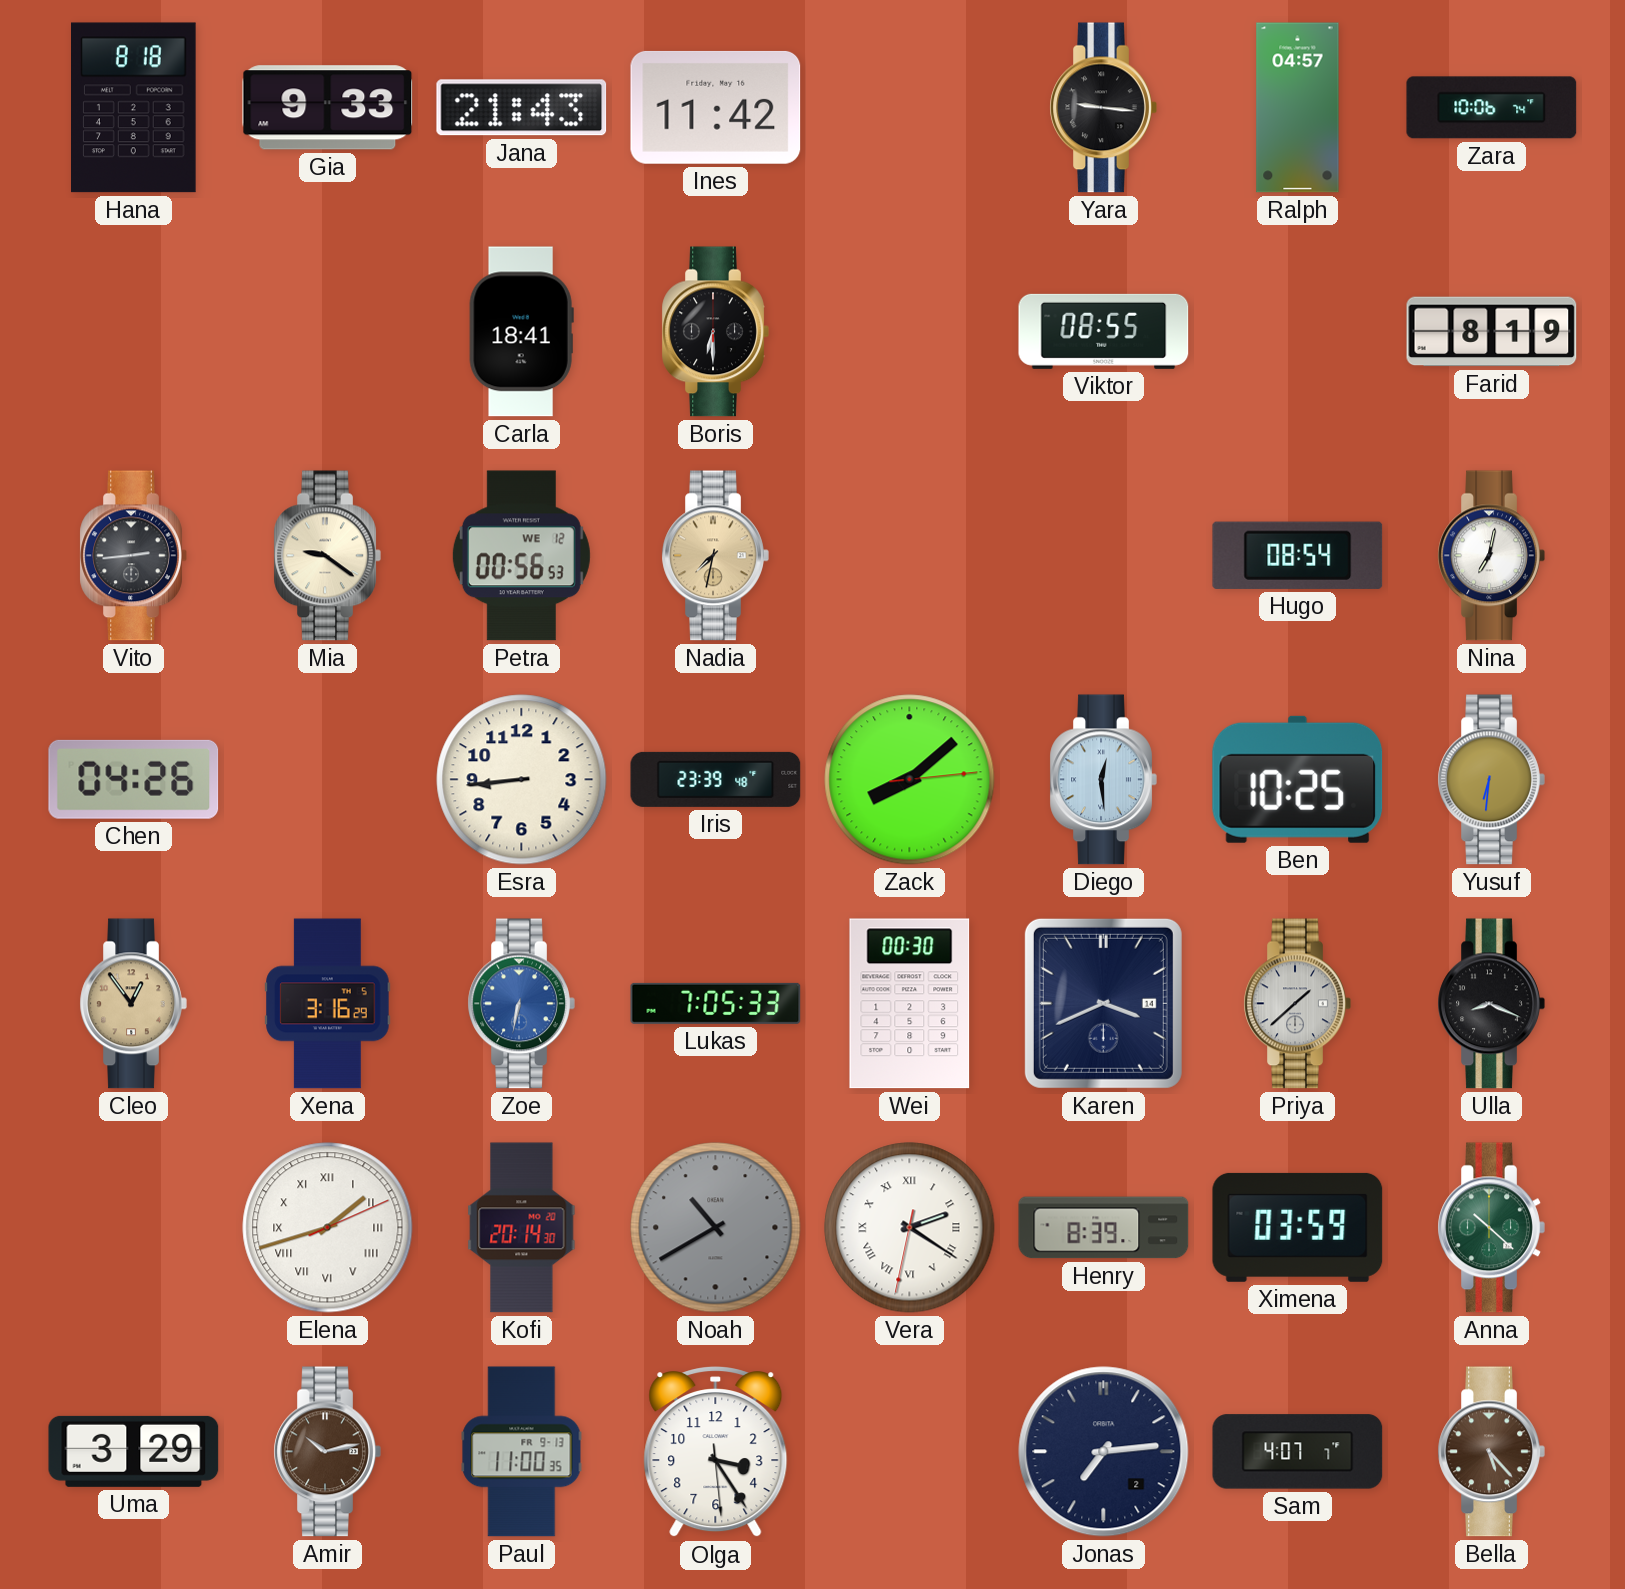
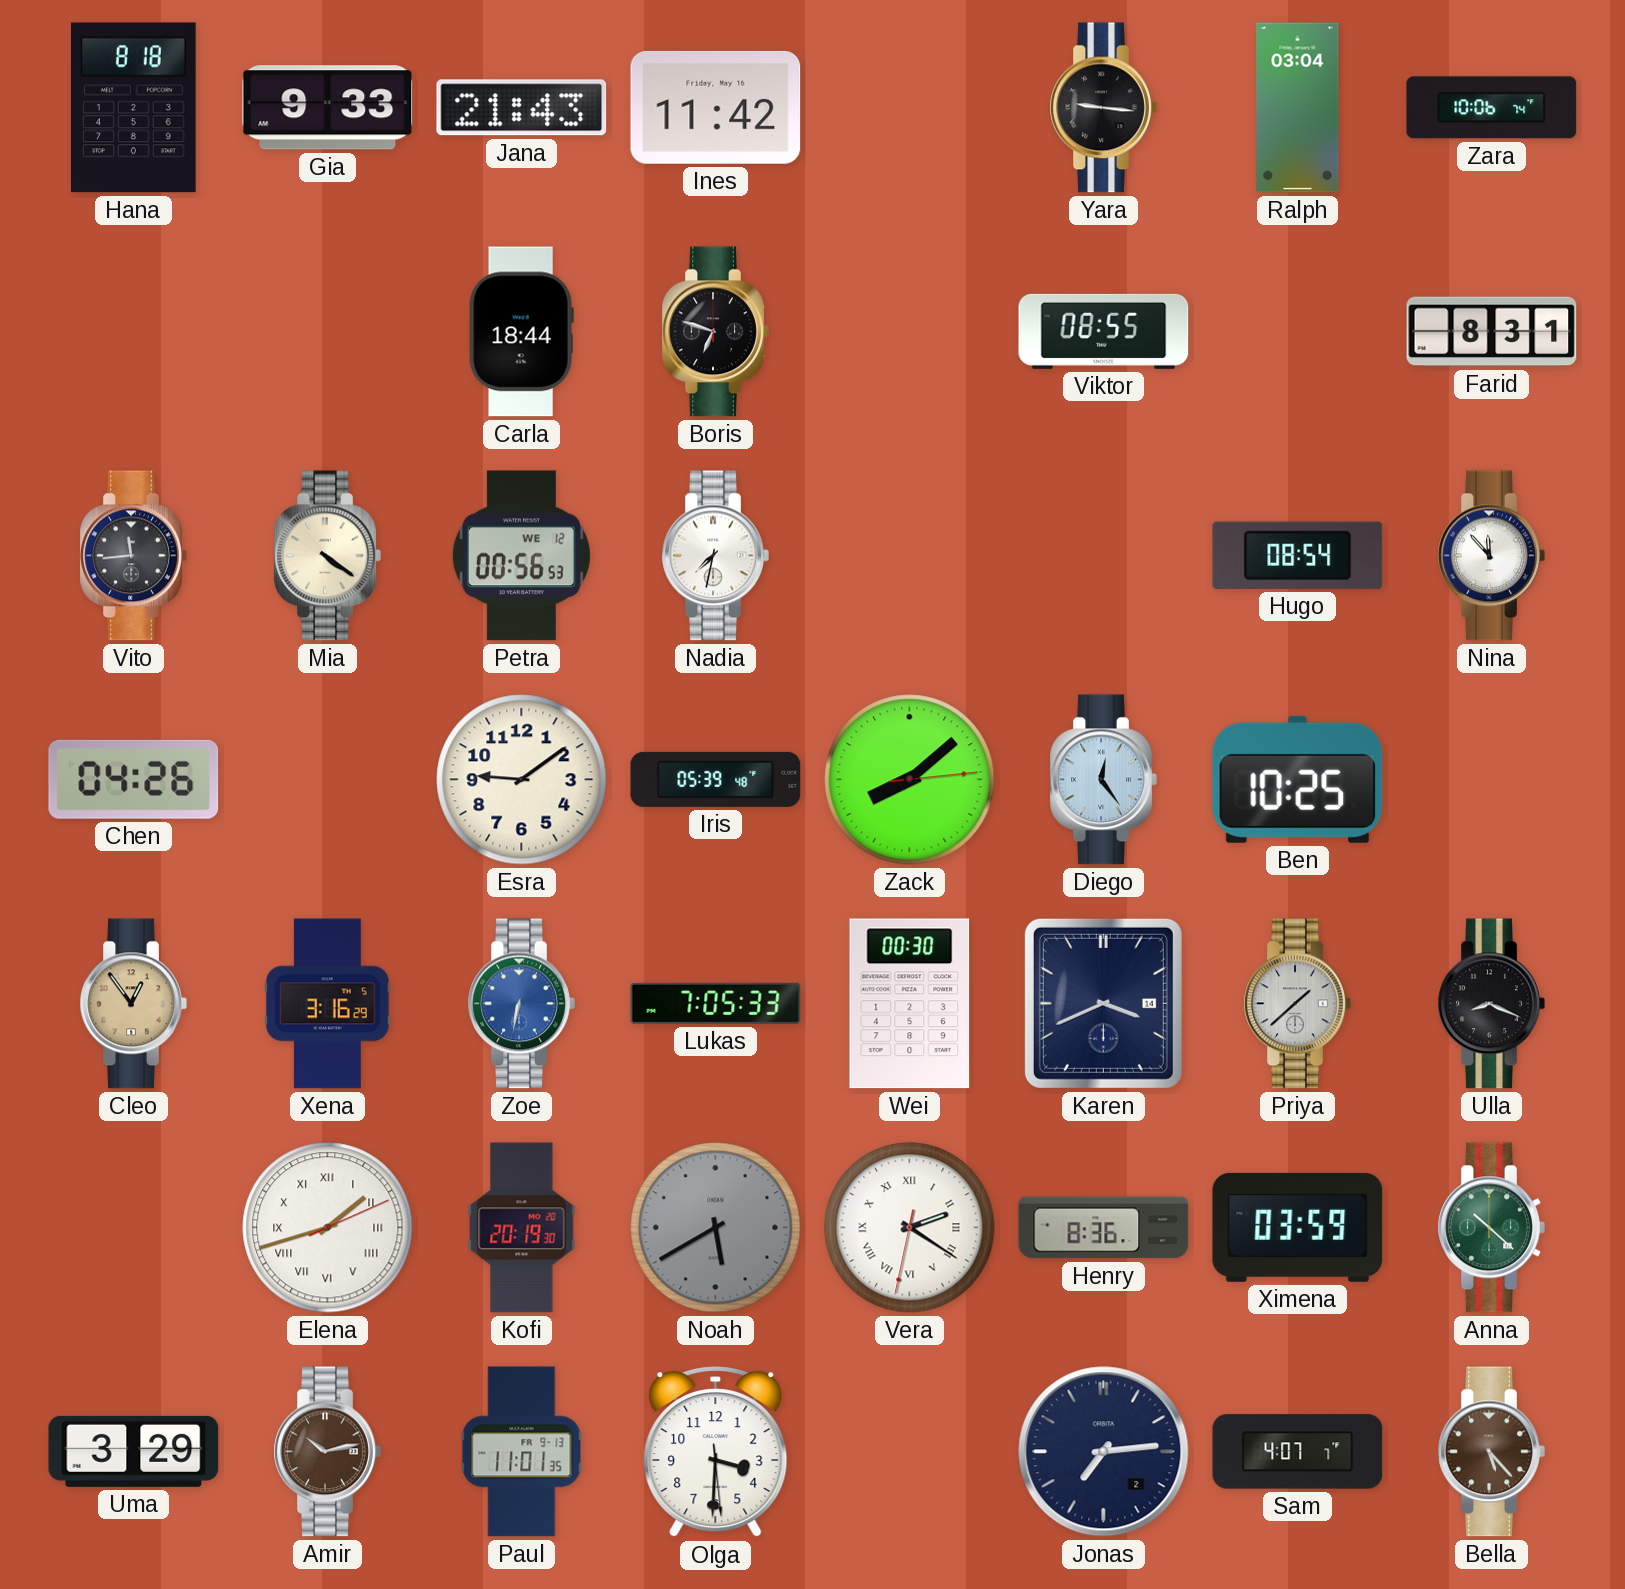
Ralph: 04:57 -> 03:04 (1298, 108)
Carla: 18:41 -> 18:44 (521, 332)
Boris: 6:30 -> 6:48 (715, 332)
Farid: 8:19 -> 8:31 (1492, 332)
Vito: 2:44 -> 11:44 (133, 556)
Mia: 9:21 -> 4:21 (327, 556)
Nadia dial: champagne -> white (715, 556)
Nina: 7:02 -> 11:53 (1491, 556)
Esra: 8:44 -> 9:09 (522, 780)
Iris: 23:39 -> 05:39 (716, 779)
Diego: 12:29 -> 12:24 (1103, 780)
Yusuf: 6:31 -> none (1491, 780)
Kofi: 20:14 -> 20:19 (522, 1228)
Noah: 10:40 -> 5:40 (716, 1228)
Henry: 8:39 -> 8:36 (1104, 1228)
Paul: 11:00 -> 11:01 (522, 1452)
Olga: 3:24 -> 3:30 (716, 1452)
